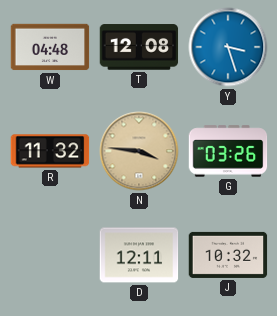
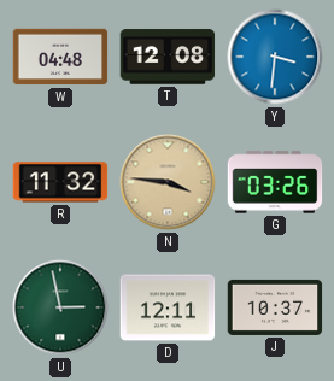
Y: 3:27 -> 3:31 (275, 57)
U: none -> 2:58 (60, 307)
J: 10:32 -> 10:37 (275, 307)
